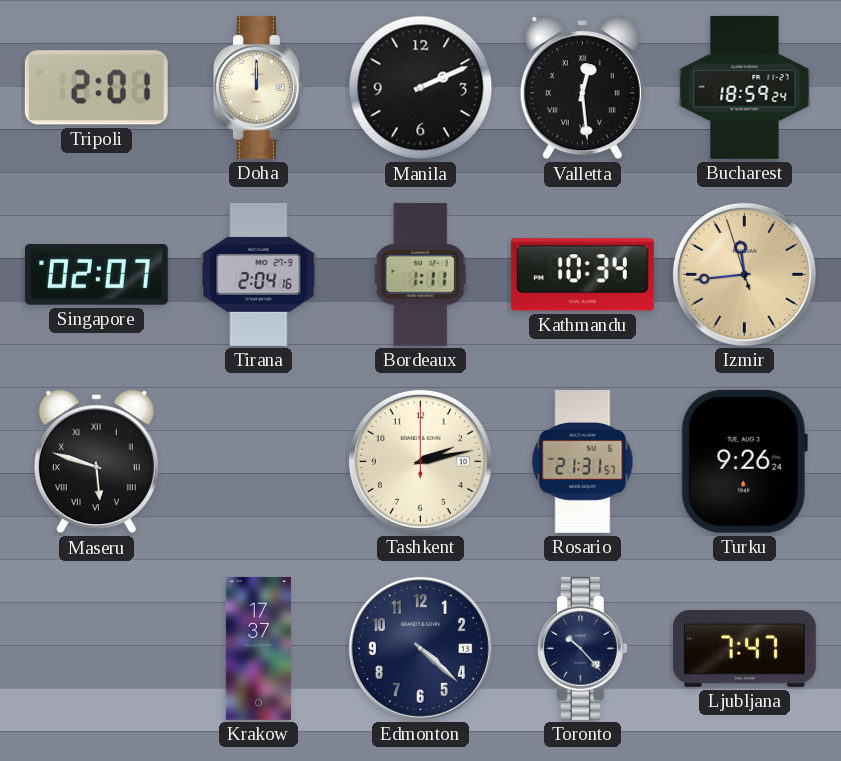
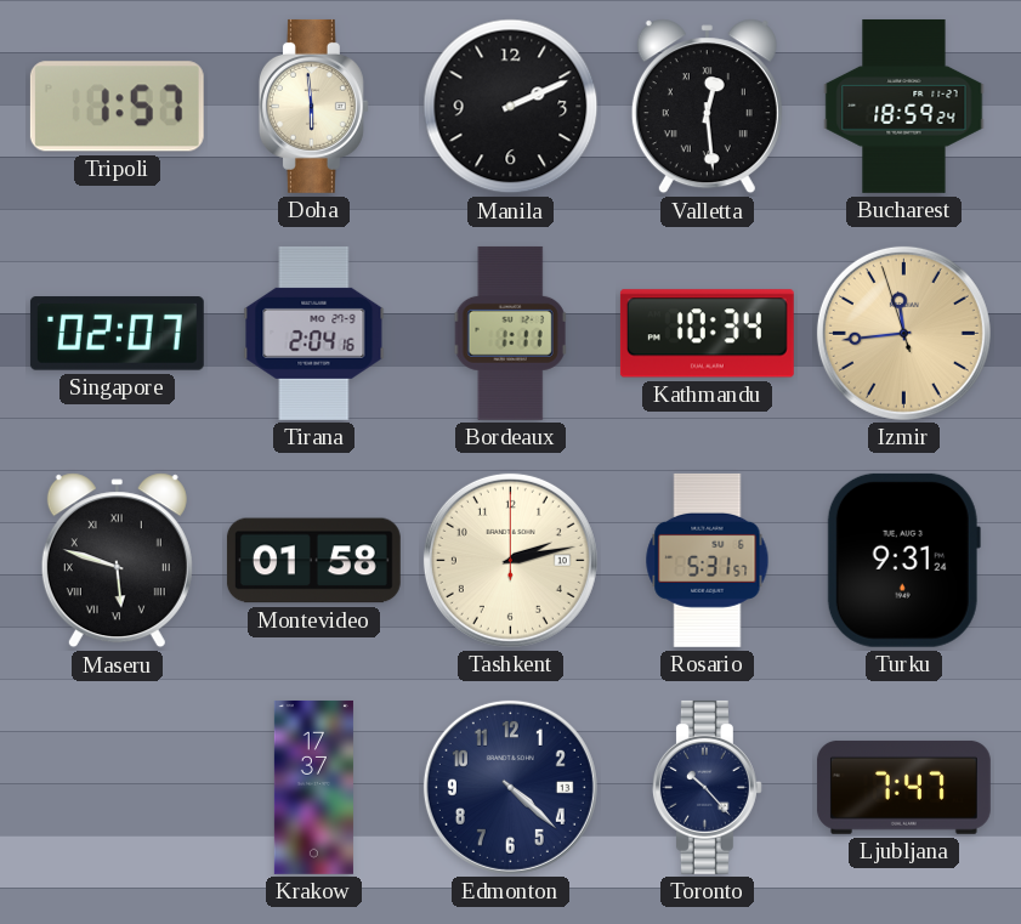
Tripoli: 2:01 -> 1:57 (117, 107)
Doha: 12:00 -> 5:59 (313, 106)
Montevideo: none -> 01:58 (313, 561)
Rosario: 21:31 -> 5:31 (708, 560)
Turku: 9:26 -> 9:31 (903, 560)
